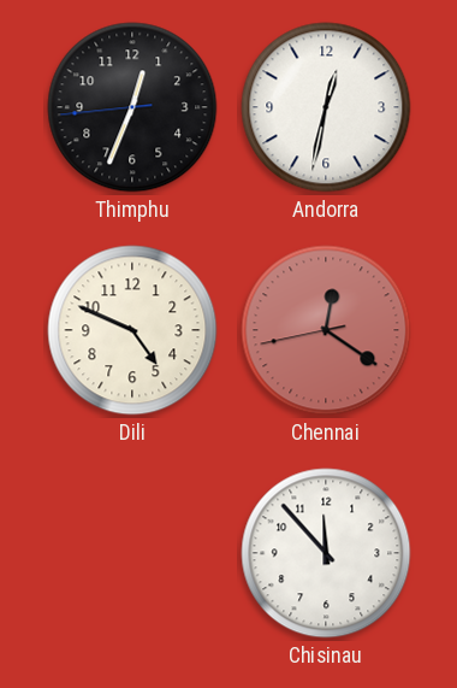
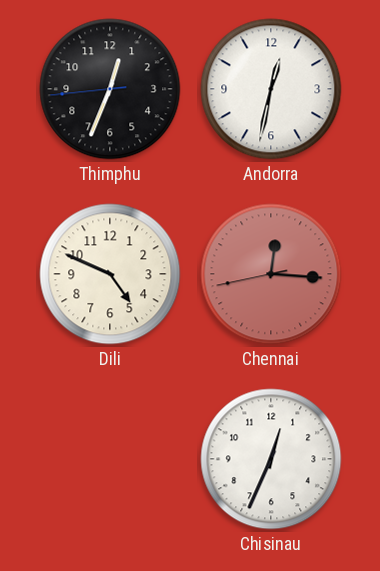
Chennai: 12:20 -> 12:15 (271, 274)
Chisinau: 11:53 -> 12:34 (271, 459)
